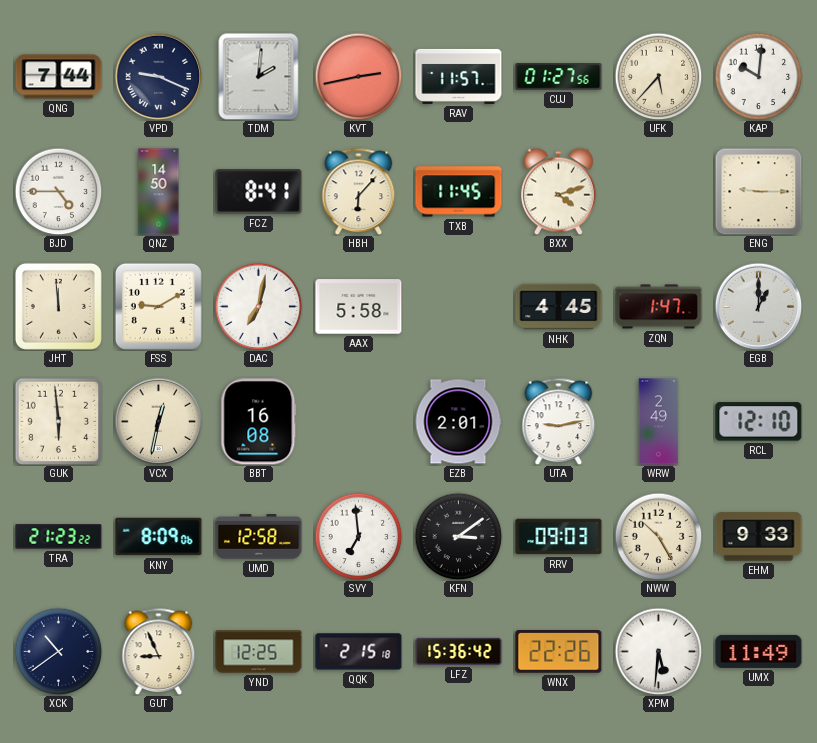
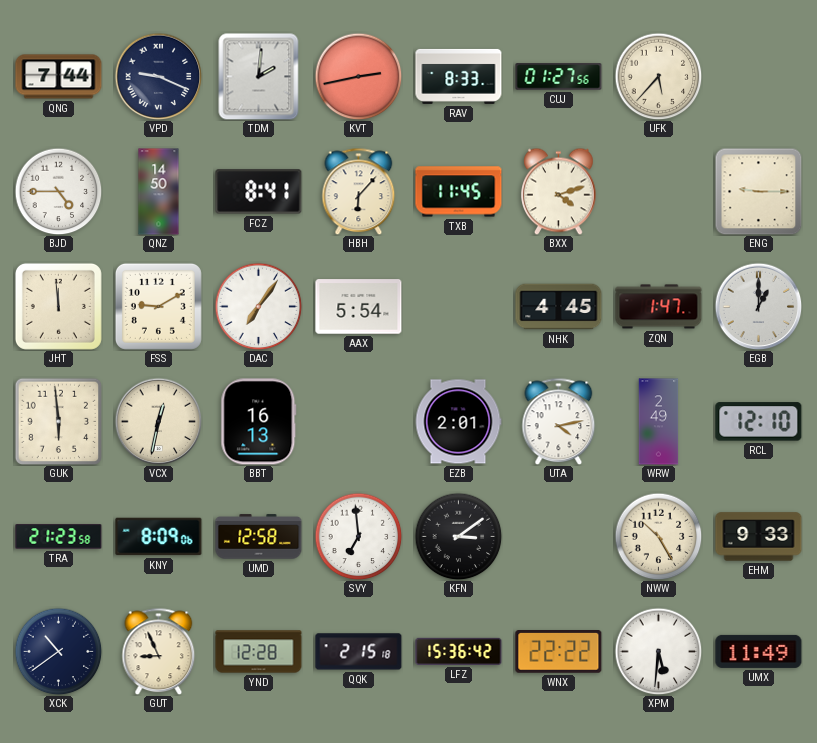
RAV: 11:57 -> 8:33 (459, 76)
KAP: 10:01 -> none (758, 76)
DAC: 7:02 -> 7:06 (258, 306)
AAX: 5:58 -> 5:54 (359, 307)
BBT: 16:08 -> 16:13 (259, 422)
UTA: 9:13 -> 4:13 (559, 421)
TRA: 21:23:22 -> 21:23:58 (59, 537)
RRV: 09:03 -> none (559, 537)
YND: 12:25 -> 12:28 (259, 652)
WNX: 22:26 -> 22:22 (559, 652)
